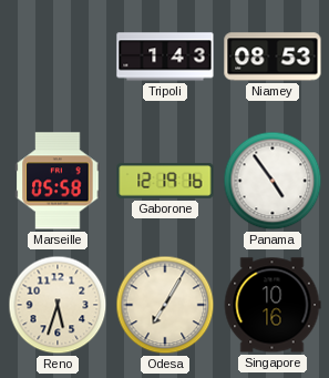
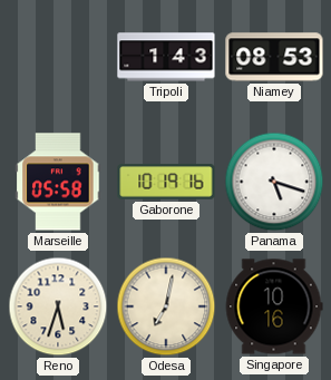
Gaborone: 12:19 -> 10:19 (166, 182)
Panama: 4:54 -> 5:18 (274, 182)
Odesa: 7:05 -> 7:02 (166, 306)
